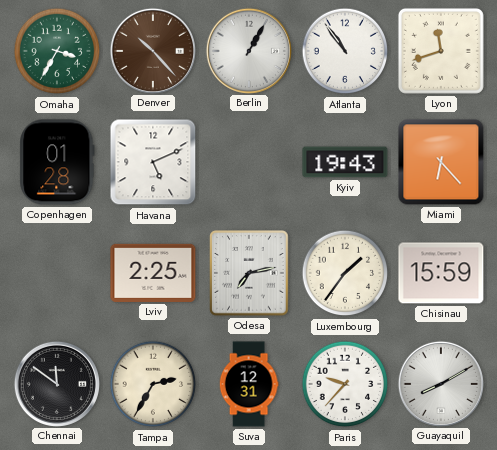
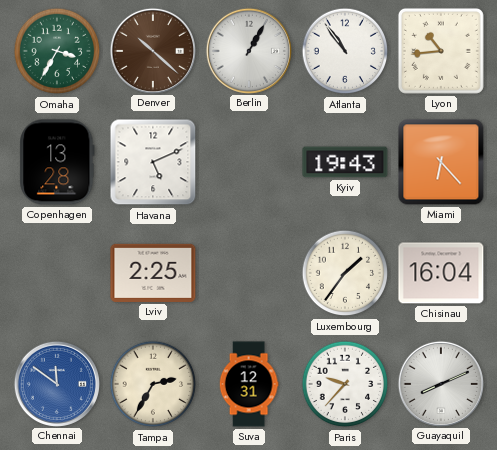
Denver: 10:23 -> 10:22 (152, 50)
Lyon: 11:42 -> 10:44 (441, 51)
Copenhagen: 01:28 -> 13:28 (57, 162)
Odesa: 7:13 -> none (249, 273)
Chisinau: 15:59 -> 16:04 (441, 273)
Chennai dial: black -> blue (56, 383)
Guayaquil: 8:10 -> 8:11 (440, 383)
